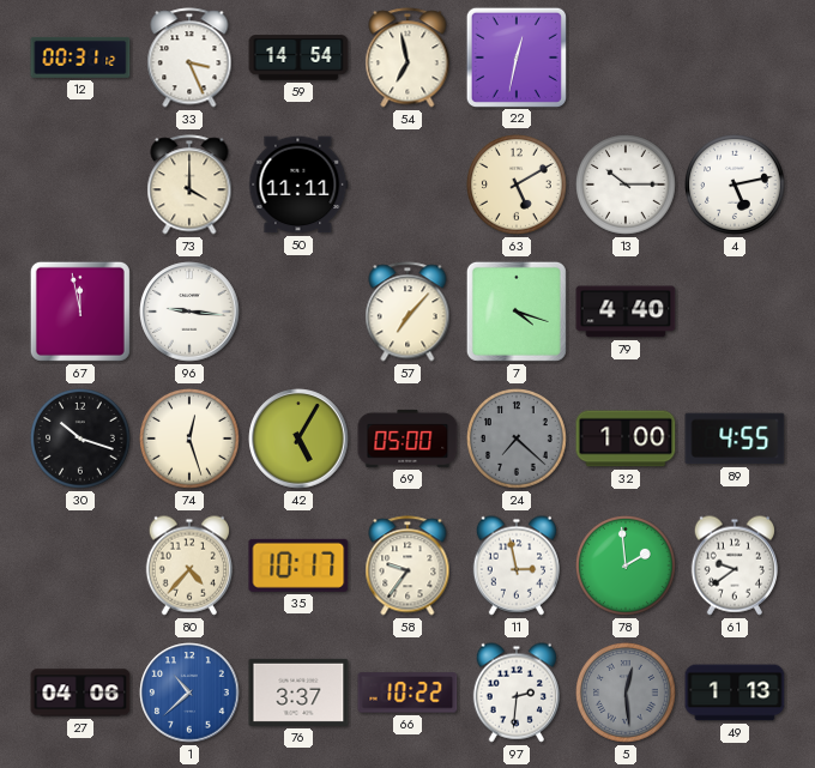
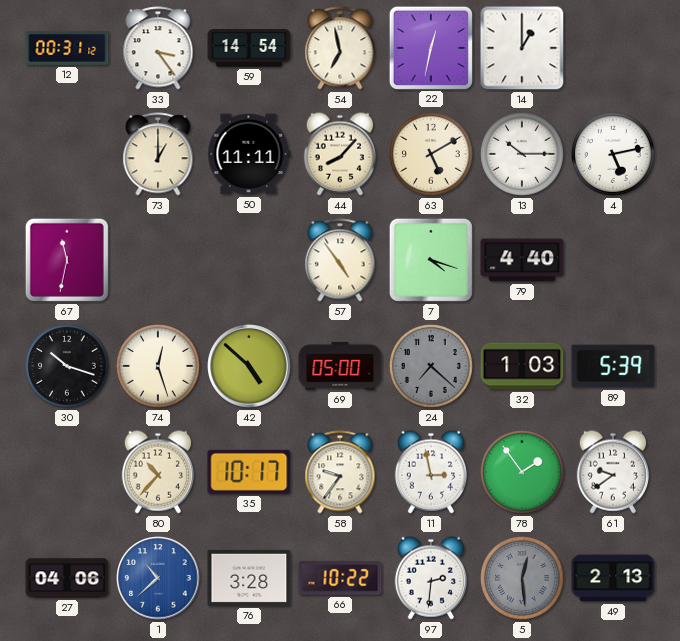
33: 3:26 -> 3:24 (158, 48)
14: none -> 1:00 (522, 48)
73: 4:00 -> 1:00 (158, 154)
44: none -> 8:07 (339, 154)
67: 11:58 -> 11:32 (67, 260)
96: 9:16 -> none (189, 312)
57: 7:07 -> 4:54 (340, 260)
42: 5:05 -> 4:52 (249, 366)
32: 1:00 -> 1:03 (522, 366)
89: 4:55 -> 5:39 (613, 366)
80: 4:37 -> 10:37 (157, 472)
78: 1:59 -> 1:54 (523, 473)
76: 3:37 -> 3:28 (249, 578)
49: 1:13 -> 2:13 (613, 578)
